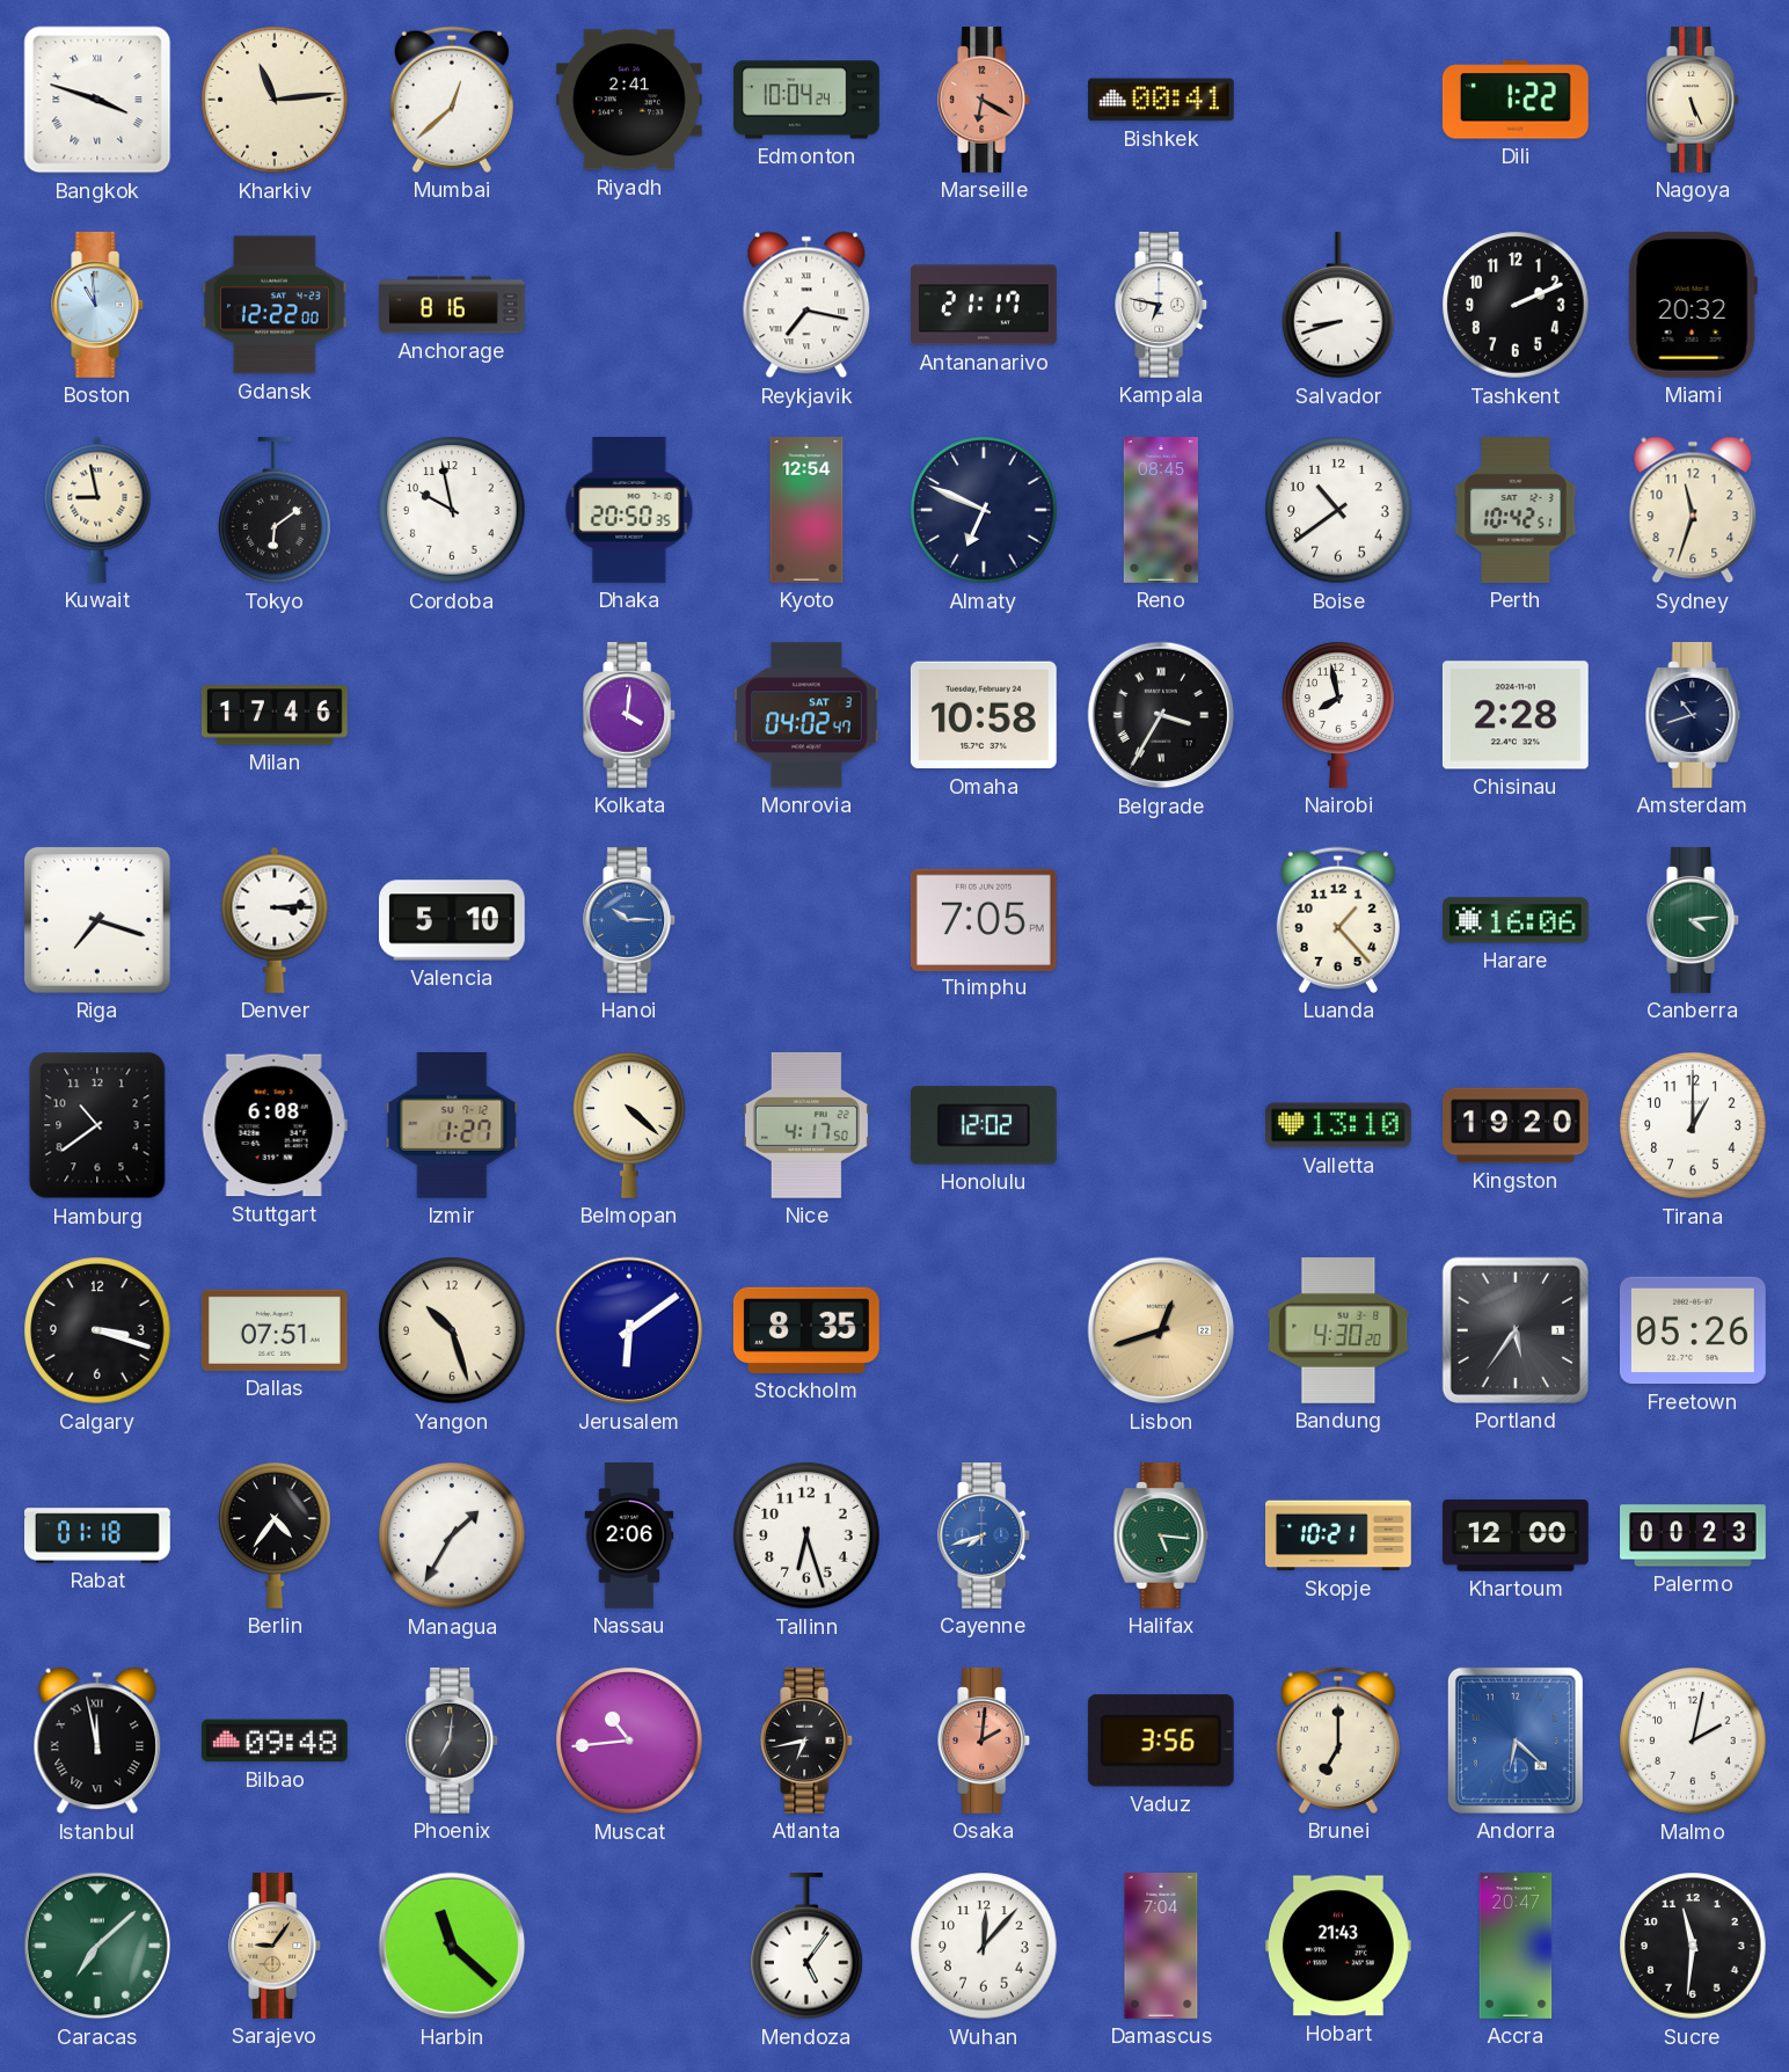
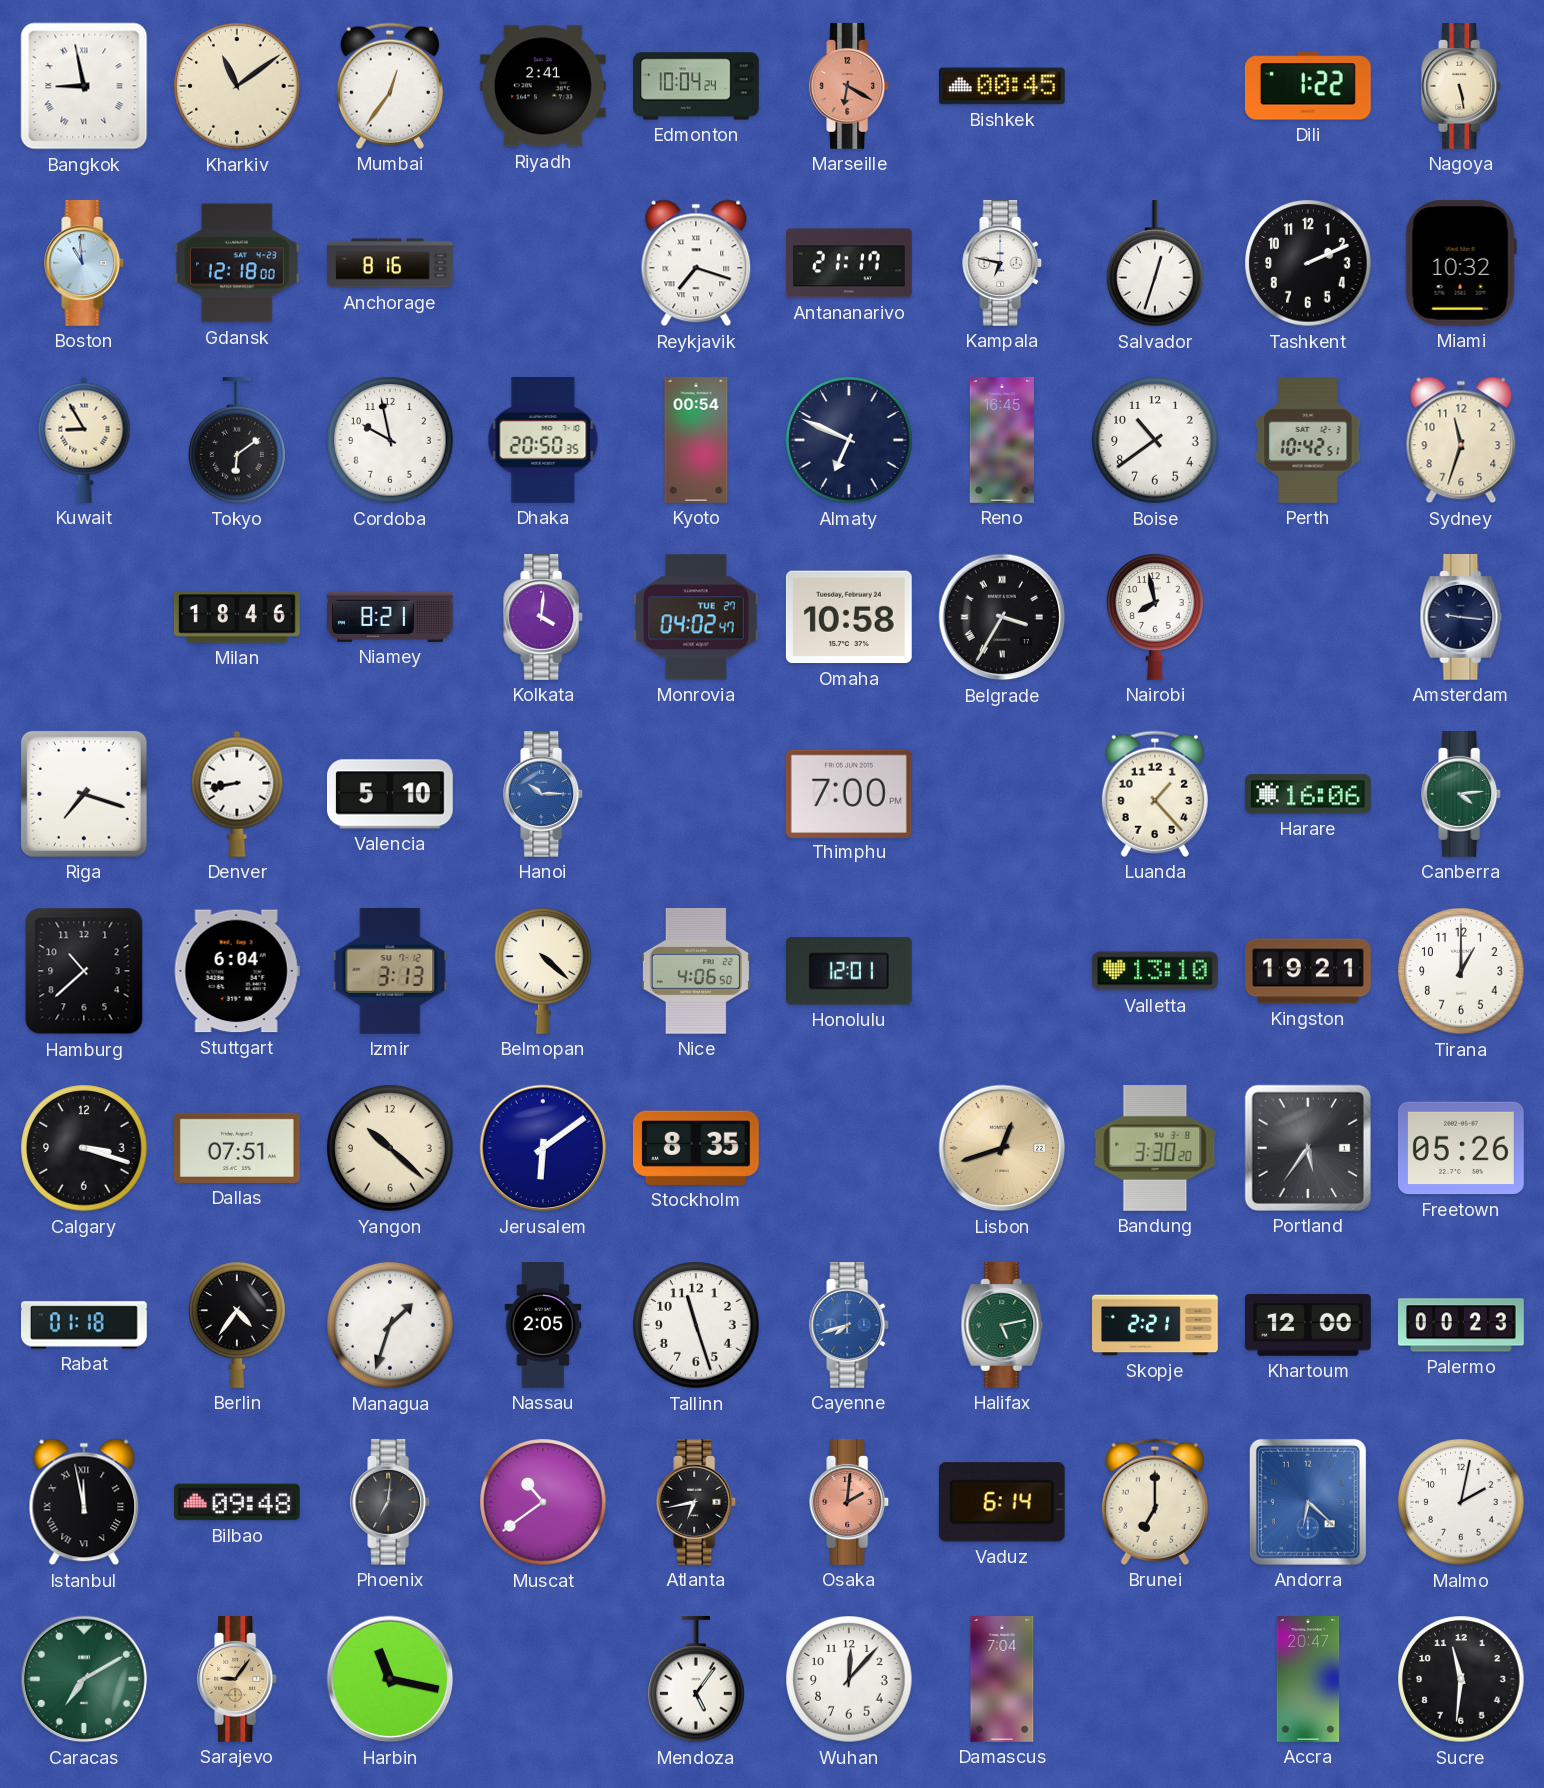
Bangkok: 3:48 -> 8:58 (84, 86)
Kharkiv: 11:14 -> 11:09 (237, 86)
Mumbai: 12:38 -> 12:36 (390, 86)
Bishkek: 00:41 -> 00:45 (1002, 86)
Nagoya: 5:26 -> 5:28 (1462, 87)
Gdansk: 12:22 -> 12:18 (237, 263)
Reykjavik: 7:17 -> 7:18 (696, 263)
Salvador: 8:42 -> 12:33 (1155, 264)
Miami: 20:32 -> 10:32 (1461, 263)
Kuwait: 8:58 -> 8:55 (84, 440)
Kyoto: 12:54 -> 00:54 (696, 441)
Reno: 08:45 -> 16:45 (1002, 441)
Milan: 17:46 -> 18:46 (237, 617)
Niamey: none -> 8:21 (391, 617)
Monrovia date: SAT 3 -> TUE 27 (696, 617)
Chisinau: 2:28 -> none (1516, 715)
Amsterdam: 10:42 -> 9:16 (1461, 618)
Denver: 3:14 -> 8:43 (237, 794)
Thimphu: 7:05 -> 7:00 (849, 793)
Hamburg: 10:39 -> 10:38 (84, 971)
Stuttgart: 6:08 -> 6:04 (237, 971)
Izmir: 1:27 -> 3:13 (390, 971)
Nice: 4:17 -> 4:06 (696, 972)
Honolulu: 12:02 -> 12:01 (849, 971)
Kingston: 19:20 -> 19:21 (1309, 971)
Yangon: 10:27 -> 10:22 (390, 1148)
Bandung: 4:30 -> 3:30 (1155, 1149)
Managua: 1:35 -> 1:33 (390, 1325)
Nassau: 2:06 -> 2:05 (543, 1325)
Tallinn: 6:27 -> 11:27 (696, 1325)
Halifax: 5:16 -> 5:13 (1002, 1326)
Skopje: 10:21 -> 2:21 (1156, 1325)
Muscat: 10:44 -> 10:39 (543, 1502)
Vaduz: 3:56 -> 6:14 (1002, 1502)
Caracas: 7:08 -> 7:10 (84, 1679)
Harbin: 11:22 -> 11:17 (390, 1679)
Hobart: 21:43 -> none (1338, 1946)
